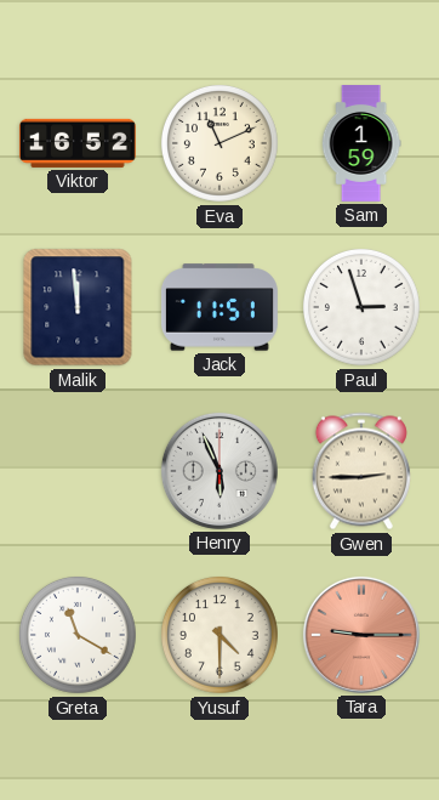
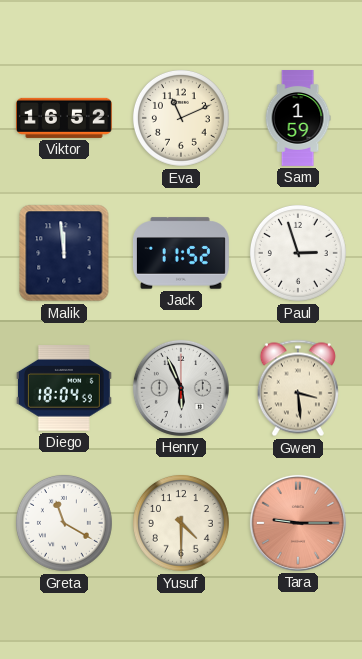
Jack: 11:51 -> 11:52 (181, 253)
Diego: none -> 18:04 (64, 388)
Gwen: 2:45 -> 3:29 (298, 388)
